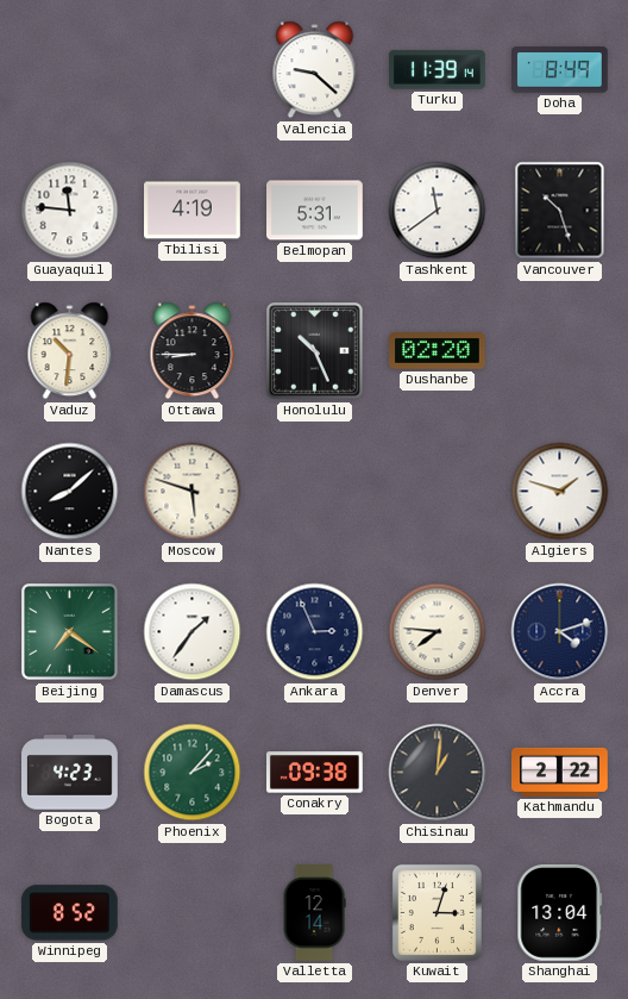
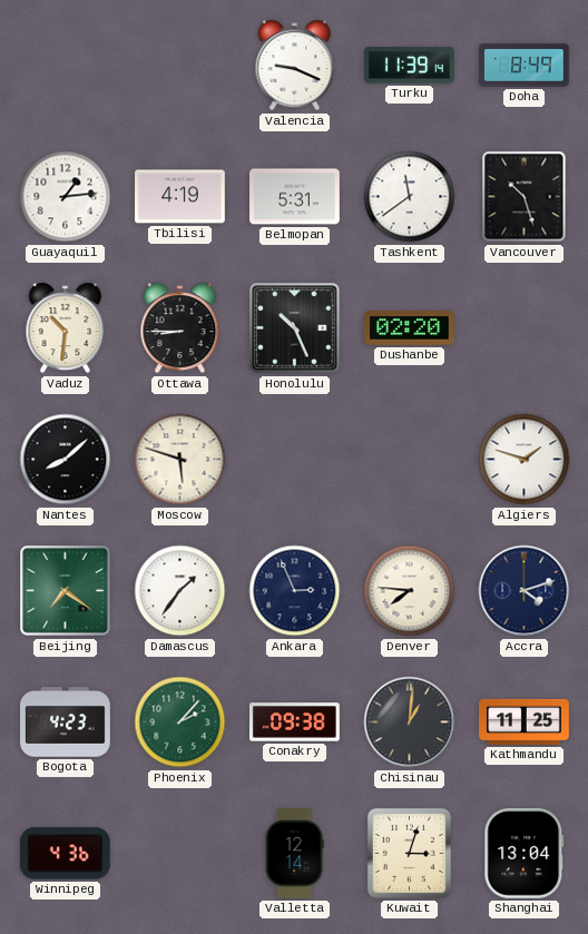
Valencia: 9:22 -> 9:19 (295, 66)
Guayaquil: 11:46 -> 1:14 (66, 197)
Kathmandu: 2:22 -> 11:25 (525, 721)
Winnipeg: 8:52 -> 4:36 (65, 854)
